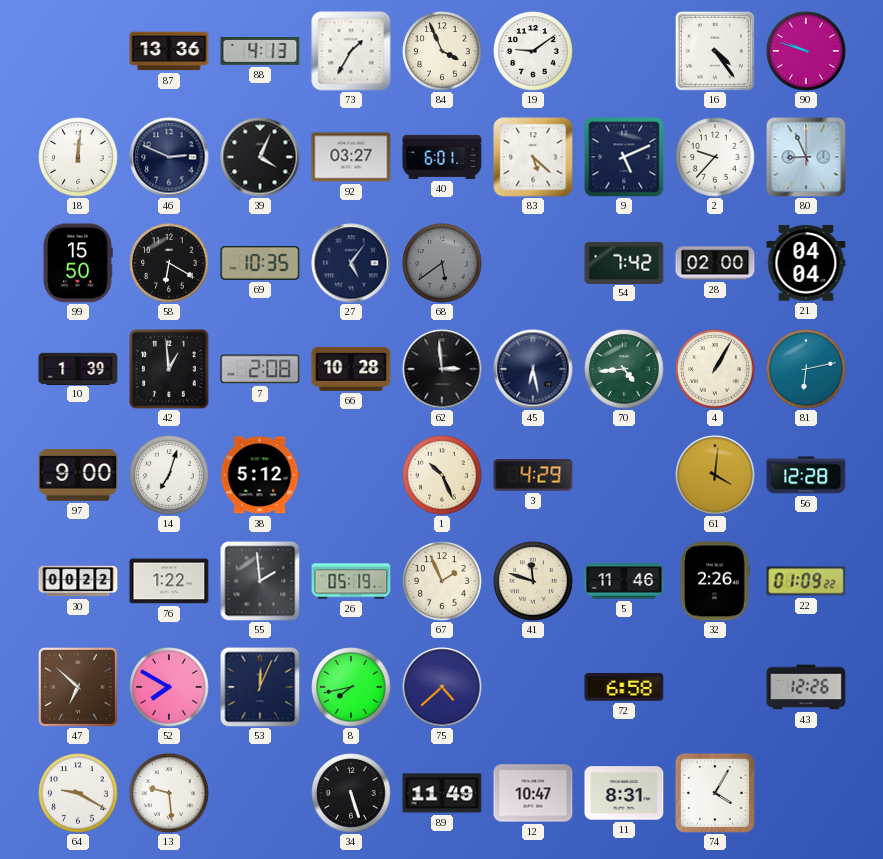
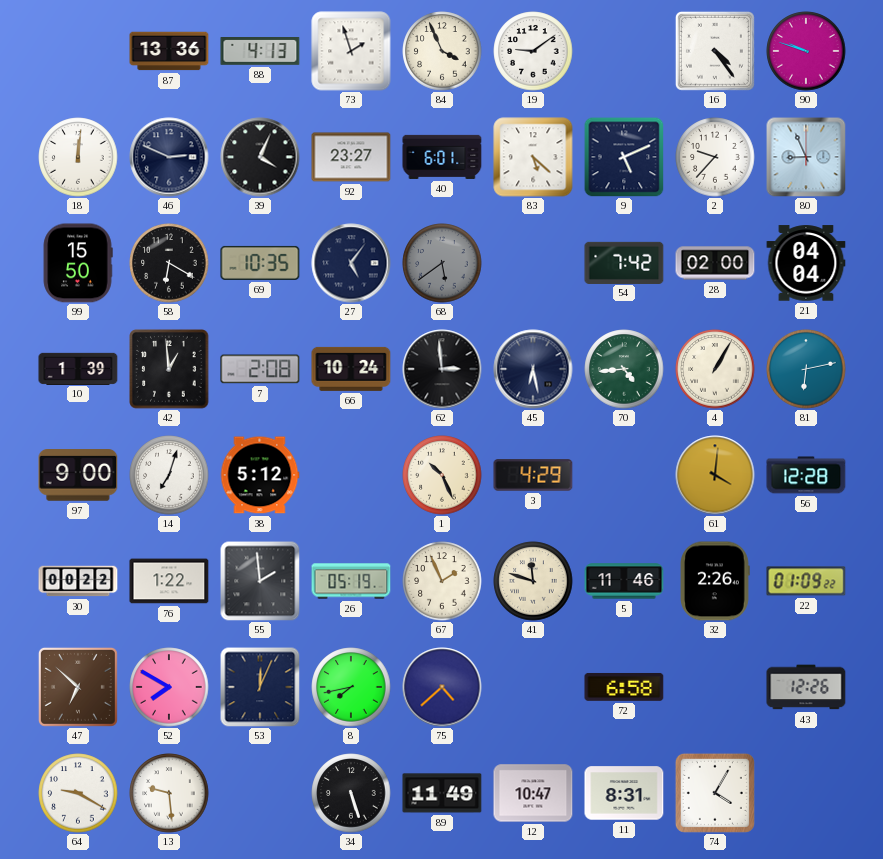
73: 1:35 -> 1:57 (351, 51)
92: 03:27 -> 23:27 (351, 157)
66: 10:28 -> 10:24 (351, 369)
